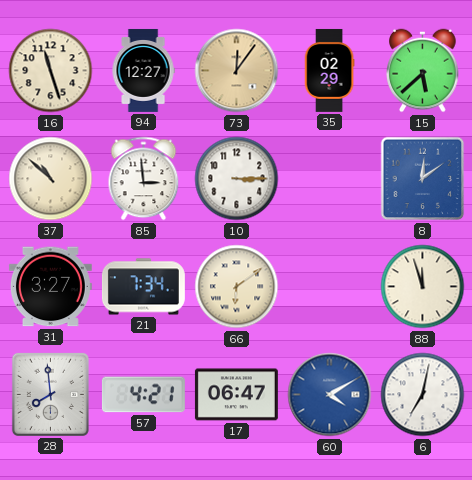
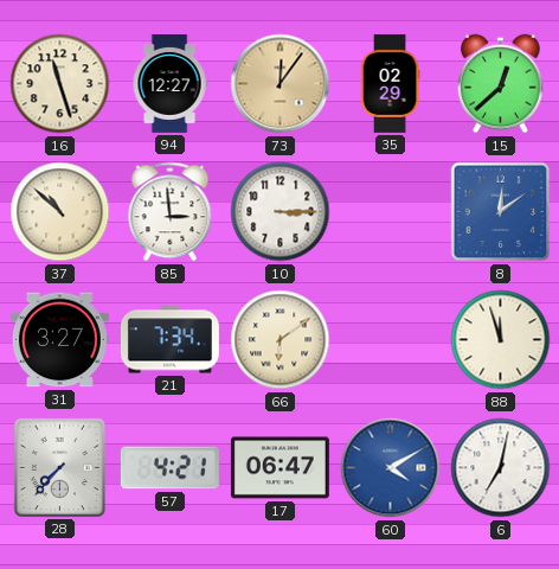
15: 5:38 -> 12:38 (501, 84)
28: 7:59 -> 7:37 (59, 467)
